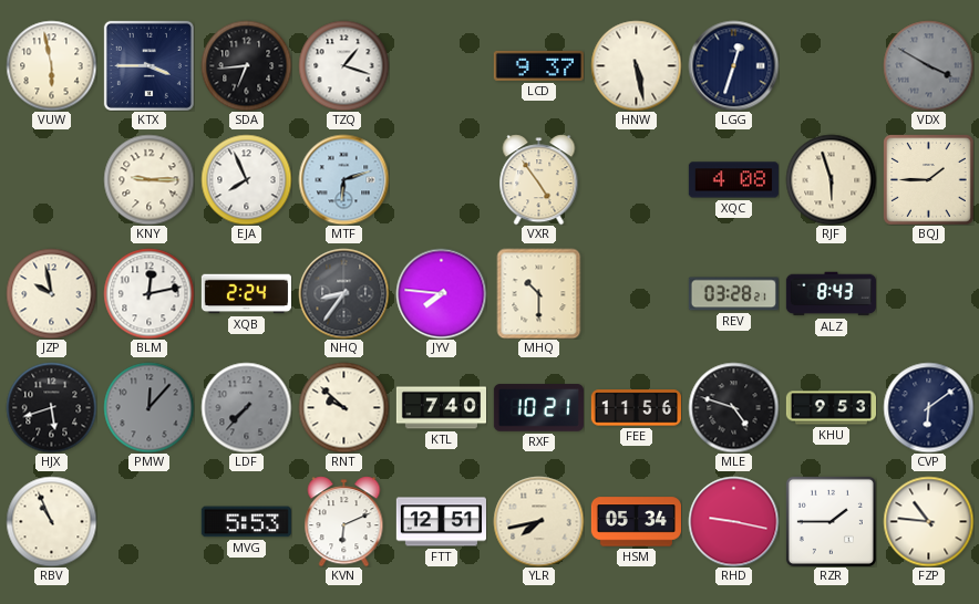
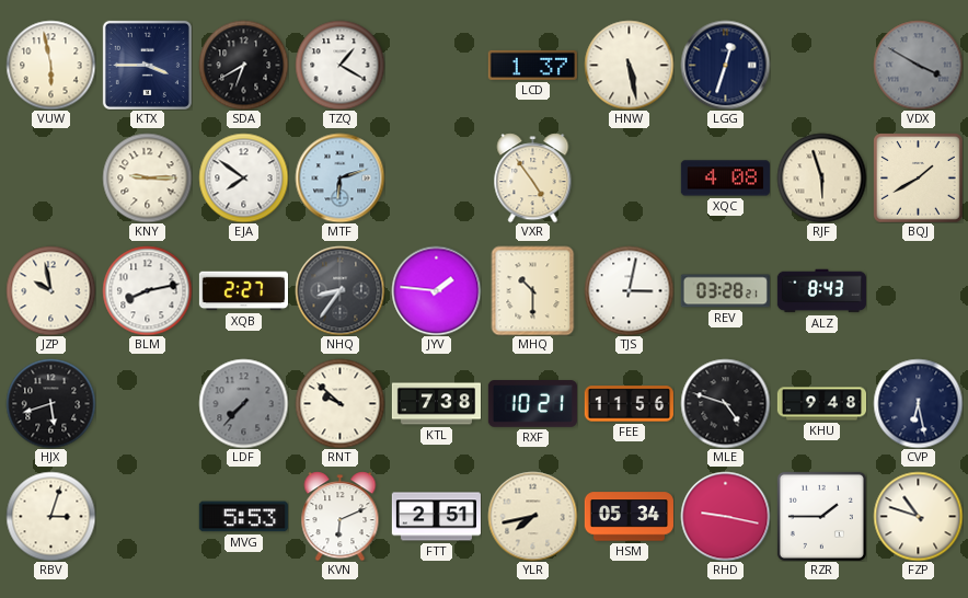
SDA: 6:44 -> 6:40 (243, 65)
TZQ: 1:18 -> 1:20 (339, 65)
LCD: 9:37 -> 1:37 (532, 65)
EJA: 7:56 -> 7:51 (243, 177)
BQJ: 1:45 -> 1:40 (919, 179)
BLM: 12:13 -> 8:13 (147, 290)
XQB: 2:24 -> 2:27 (243, 291)
JYV: 7:46 -> 1:46 (436, 290)
TJS: none -> 3:02 (629, 290)
PMW: 12:07 -> none (148, 407)
KTL: 7:40 -> 7:38 (436, 404)
KHU: 9:53 -> 9:48 (821, 404)
CVP: 6:09 -> 6:28 (918, 403)
RBV: 10:56 -> 3:03 (50, 516)
FTT: 12:51 -> 2:51 (436, 517)
FZP: 10:46 -> 10:48 (918, 516)
